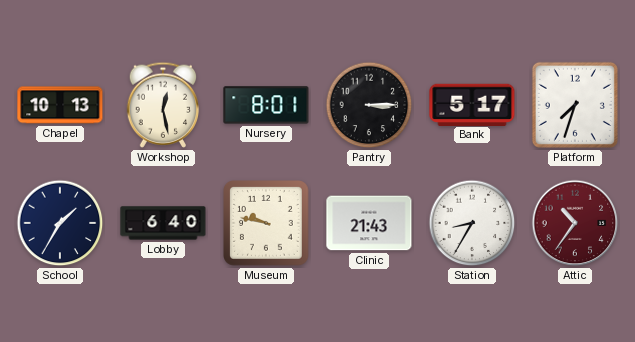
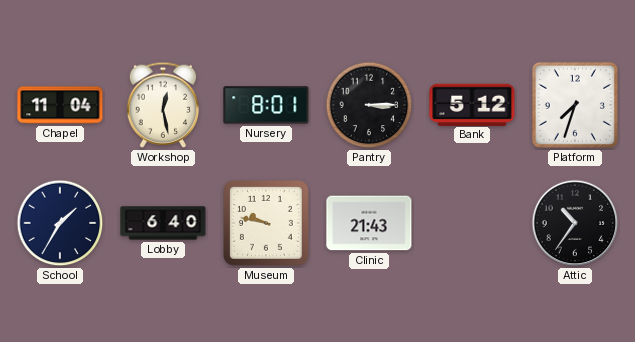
Chapel: 10:13 -> 11:04 (60, 105)
Bank: 5:17 -> 5:12 (472, 104)
Station: 8:35 -> none (472, 223)
Attic dial: burgundy -> black (575, 223)
